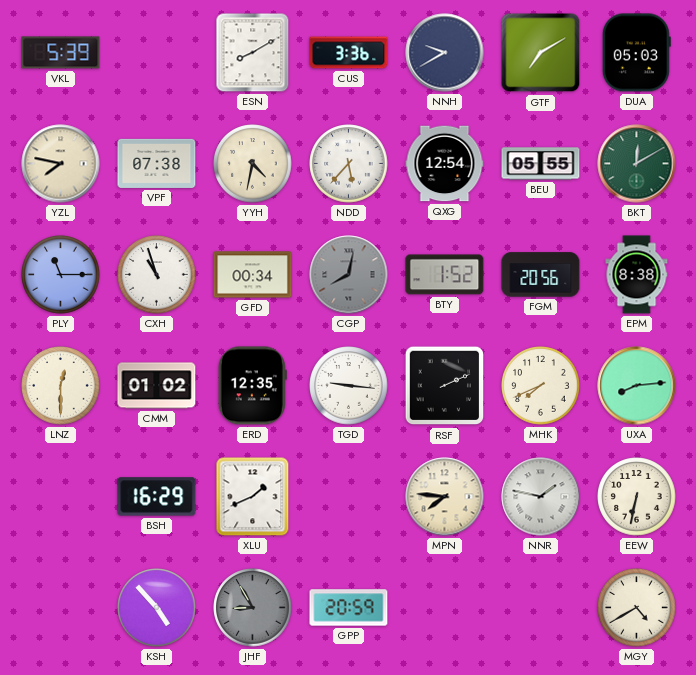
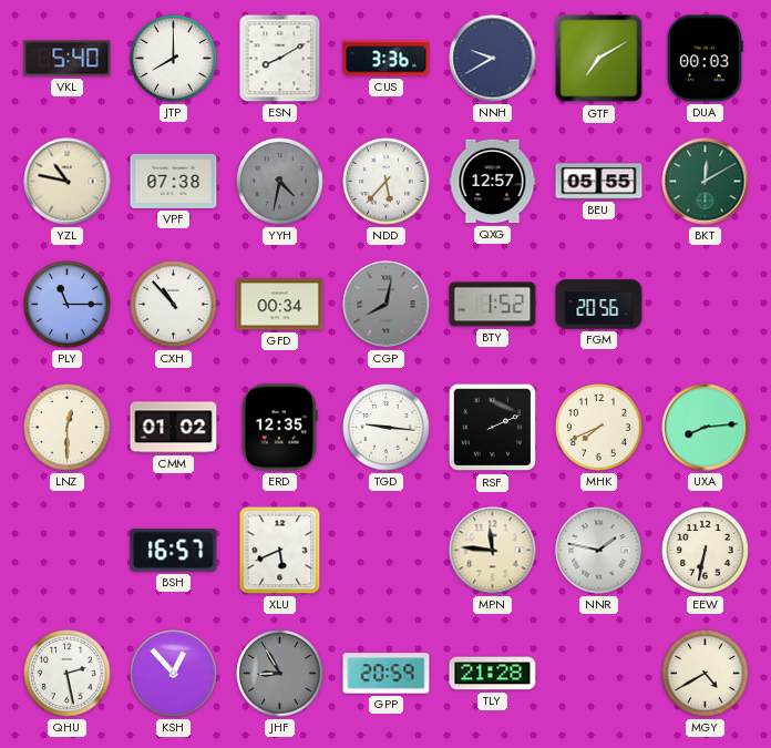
VKL: 5:39 -> 5:40 (68, 59)
JTP: none -> 8:00 (174, 59)
DUA: 05:03 -> 00:03 (705, 59)
YZL: 7:47 -> 10:47 (68, 182)
YYH dial: cream -> grey (280, 182)
QXG: 12:54 -> 12:57 (493, 182)
CXH: 10:57 -> 10:53 (174, 305)
EPM: 8:38 -> none (637, 275)
BSH: 16:29 -> 16:57 (174, 551)
XLU: 1:41 -> 5:41 (280, 551)
MPN: 7:46 -> 11:46 (493, 551)
QHU: none -> 2:28 (68, 674)
KSH: 4:53 -> 12:53 (174, 674)
TLY: none -> 21:28 (493, 674)
